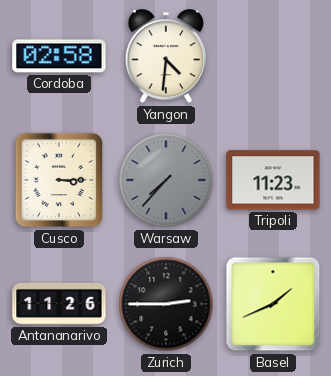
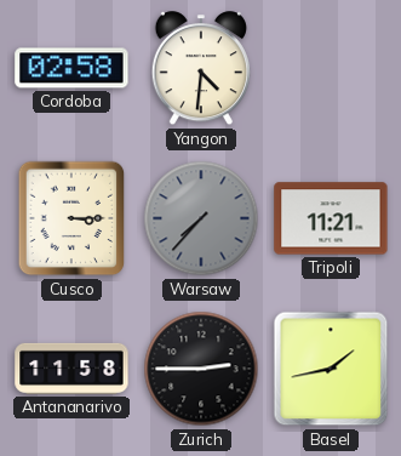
Tripoli: 11:23 -> 11:21 (331, 218)
Antananarivo: 11:26 -> 11:58 (71, 369)
Basel: 1:41 -> 1:43 (331, 369)
